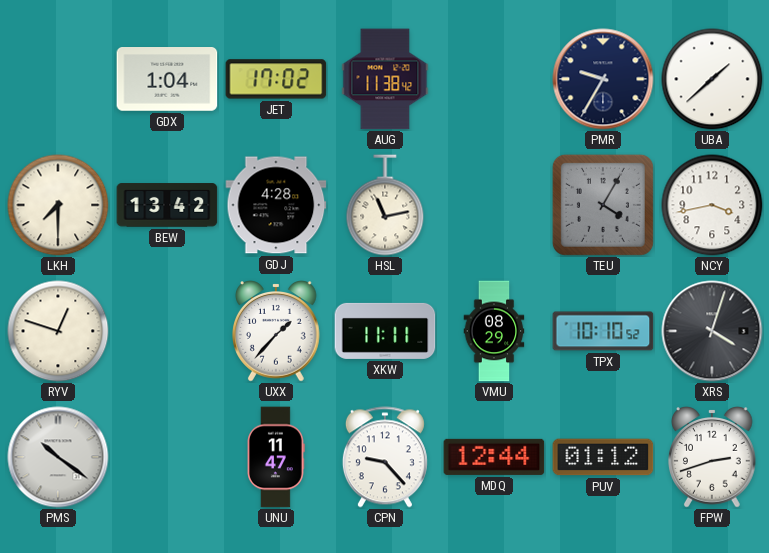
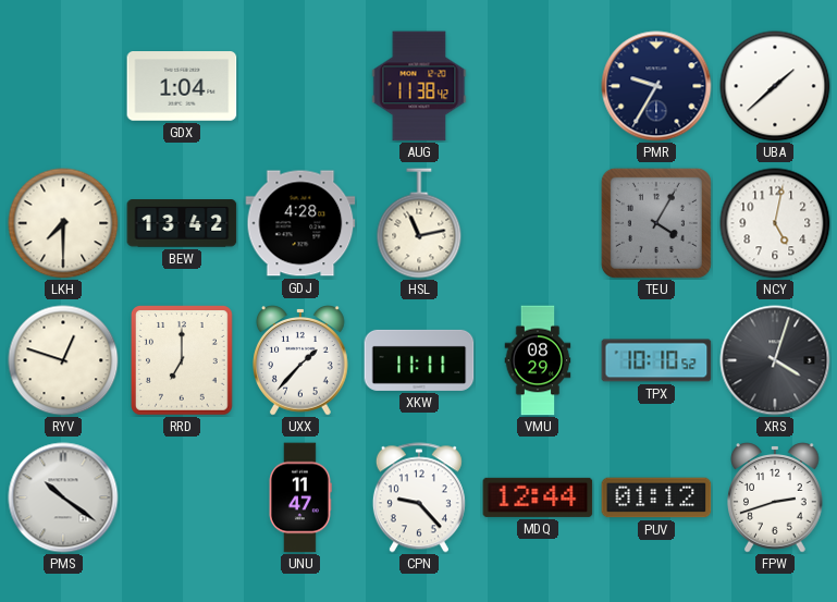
JET: 17:02 -> none (276, 79)
NCY: 3:43 -> 5:02 (775, 223)
RRD: none -> 7:00 (183, 361)
